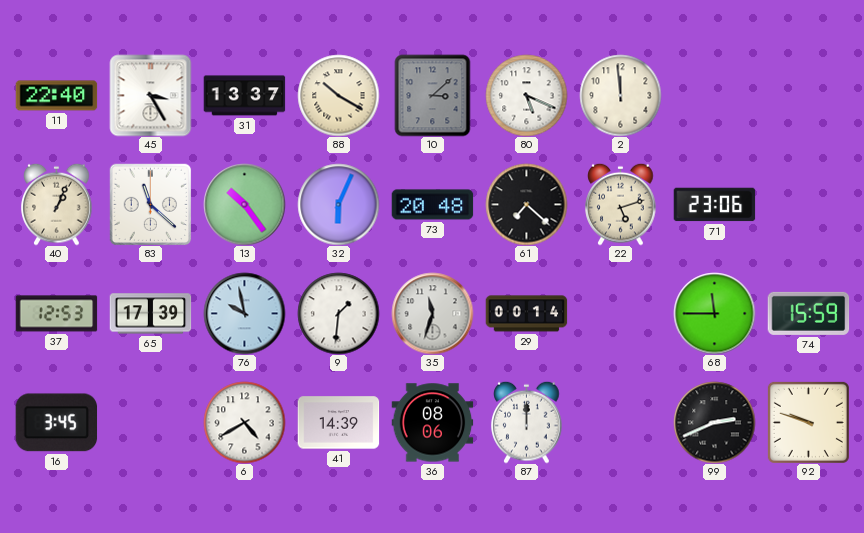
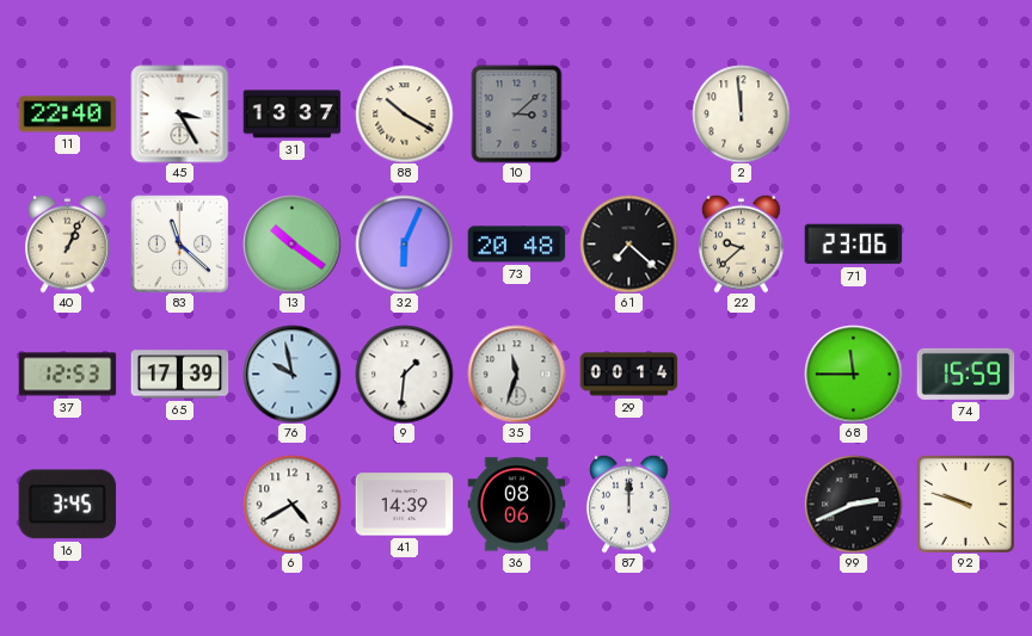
80: 5:19 -> none (526, 95)
13: 10:24 -> 10:21 (291, 243)
22: 5:12 -> 9:38 (742, 243)
